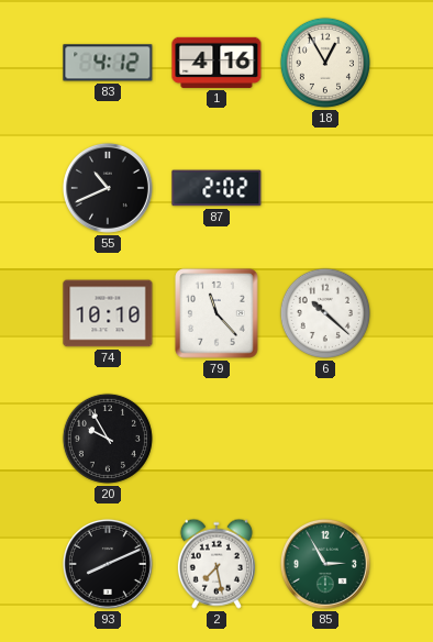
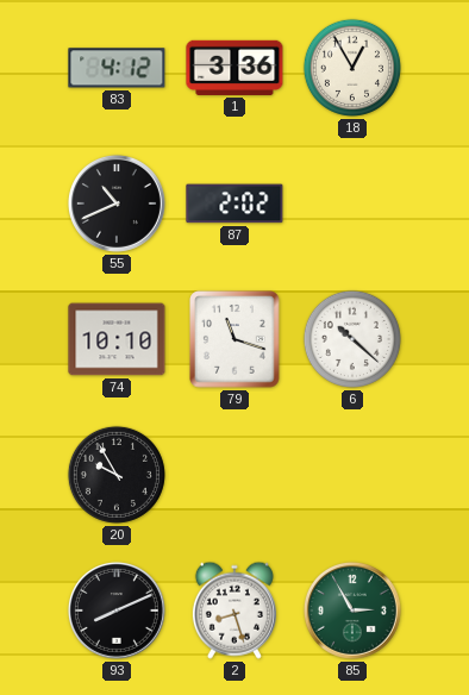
1: 4:16 -> 3:36 (234, 68)
79: 11:23 -> 11:18 (234, 339)
2: 7:28 -> 8:27 (234, 611)
